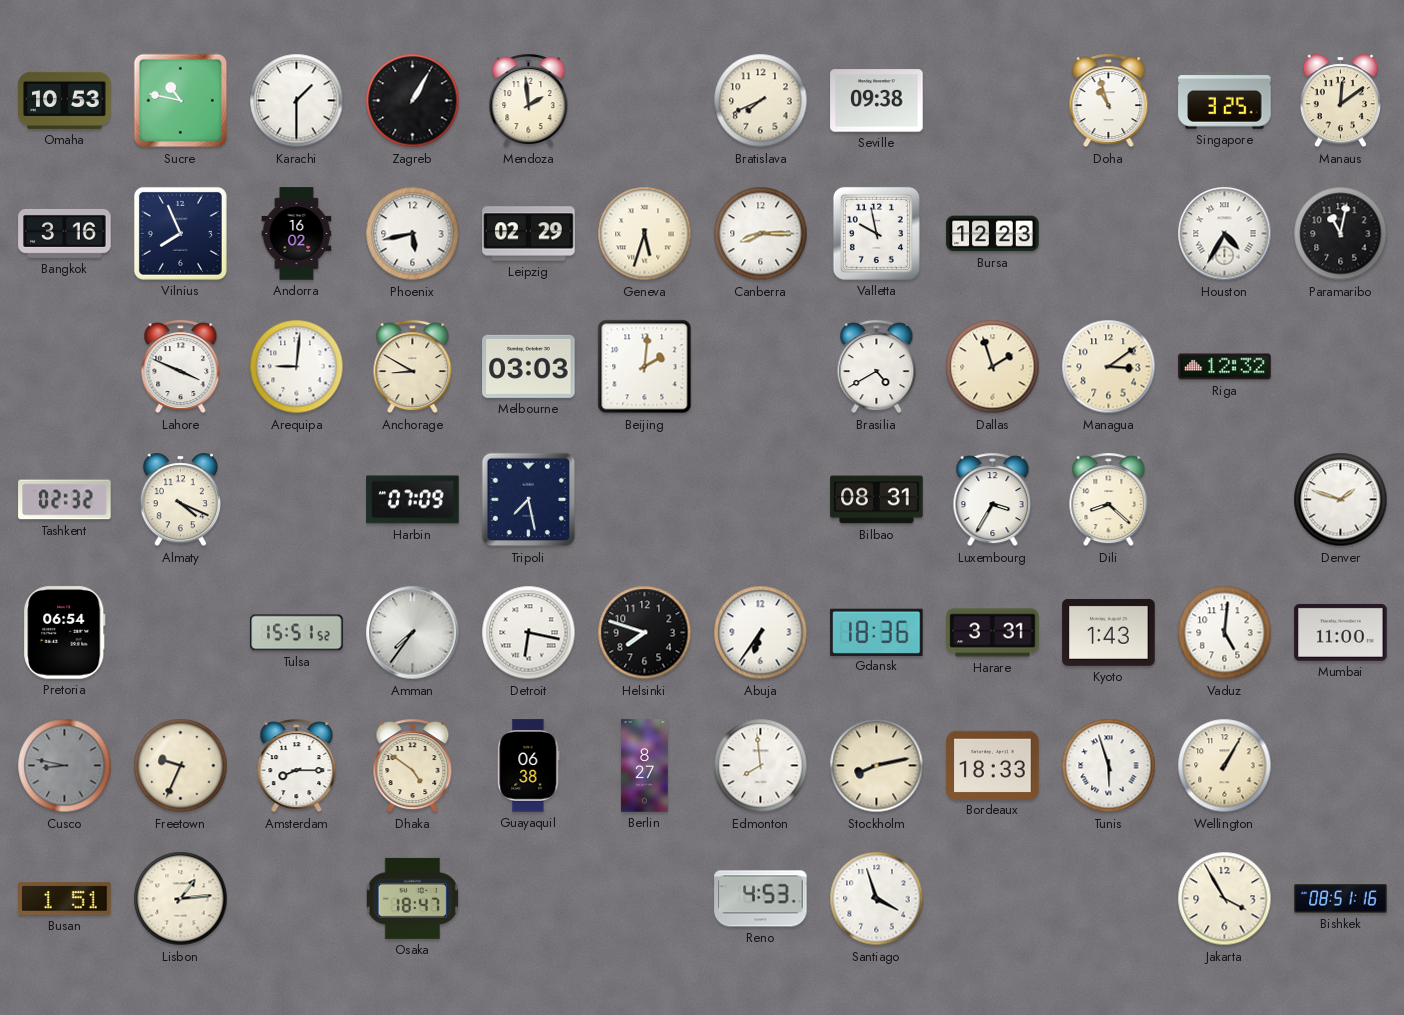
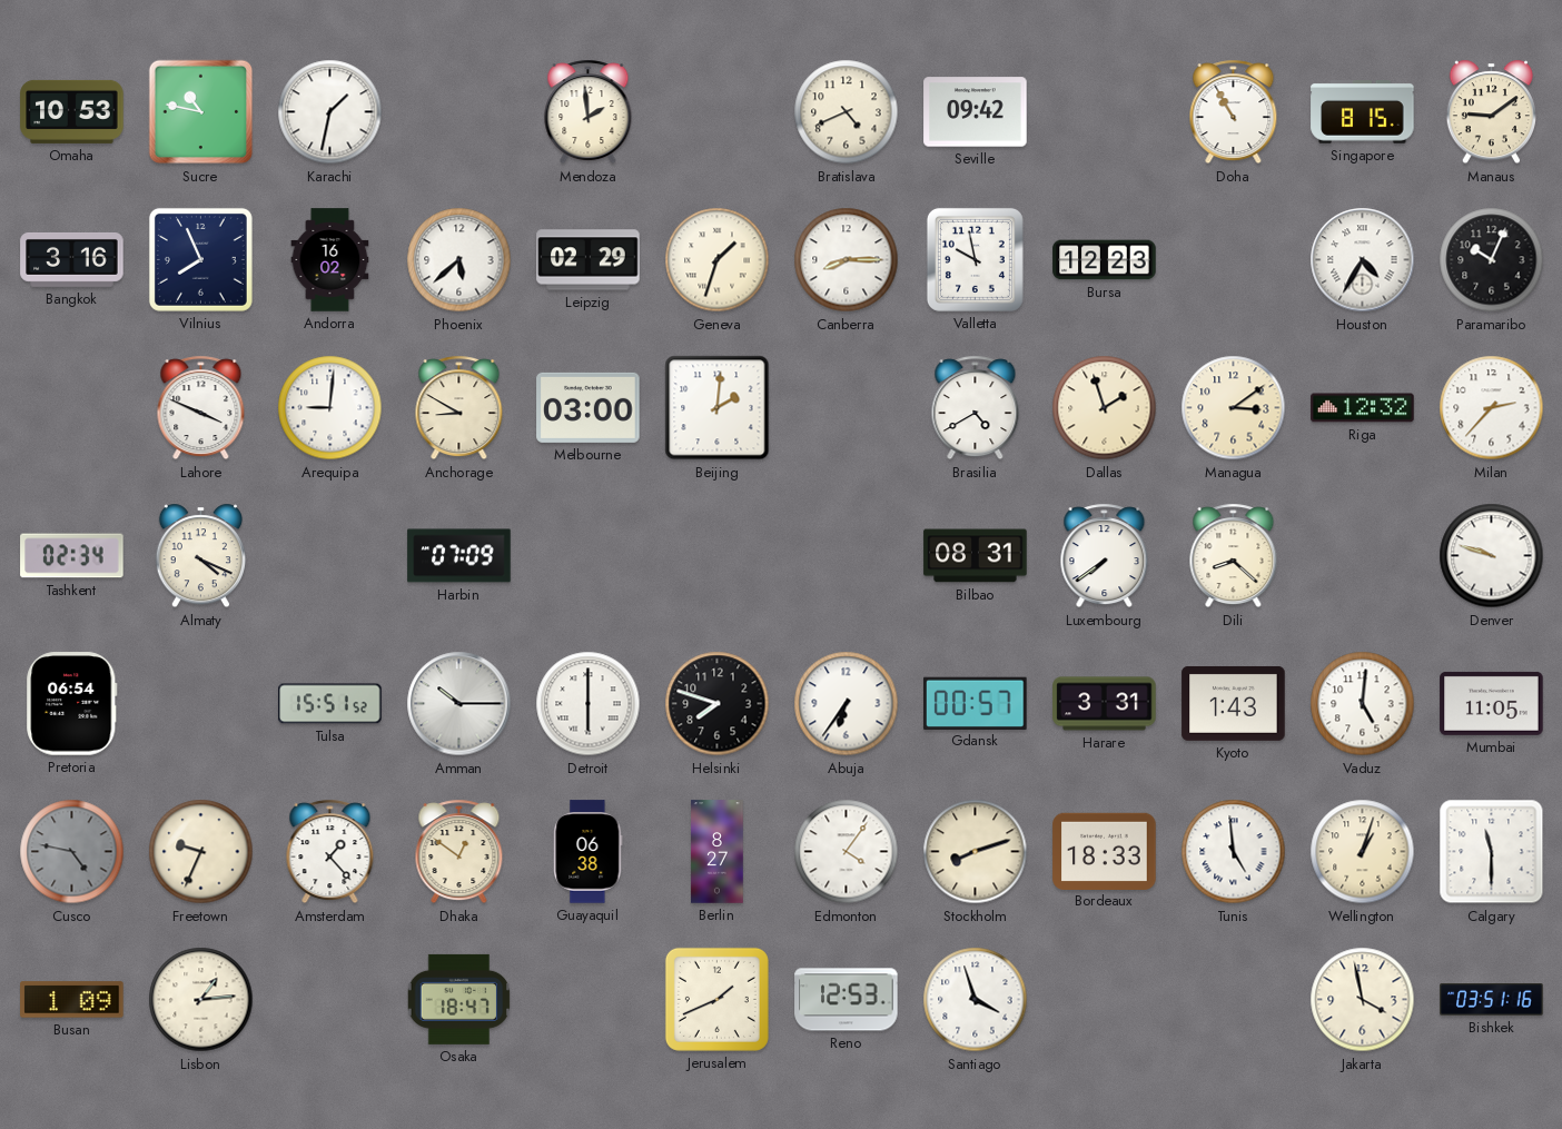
Karachi: 1:30 -> 1:32 (330, 112)
Zagreb: 1:05 -> none (413, 101)
Bratislava: 7:41 -> 4:41 (847, 112)
Seville: 09:38 -> 09:42 (976, 112)
Doha: 10:57 -> 10:55 (1234, 112)
Singapore: 3:25 -> 8:15 (1363, 112)
Manaus: 12:09 -> 9:09 (1491, 112)
Phoenix: 5:43 -> 5:38 (459, 260)
Geneva: 5:33 -> 1:33 (718, 260)
Paramaribo: 11:02 -> 10:04 (1492, 260)
Melbourne: 03:03 -> 03:00 (589, 407)
Milan: none -> 2:37 (1492, 408)
Tashkent: 02:32 -> 02:34 (72, 556)
Tripoli: 7:28 -> none (529, 500)
Luxembourg: 3:35 -> 7:39 (1105, 556)
Denver: 1:48 -> 9:48 (1492, 556)
Amman: 7:36 -> 10:15 (459, 704)
Detroit: 6:17 -> 6:00 (589, 704)
Gdansk: 18:36 -> 00:57 (976, 703)
Mumbai: 11:00 -> 11:05 (1492, 703)
Cusco: 8:47 -> 4:47 (72, 852)
Amsterdam: 8:15 -> 1:23 (330, 852)
Dhaka: 4:51 -> 12:51 (459, 852)
Edmonton: 7:59 -> 4:06 (847, 852)
Stockholm: 8:13 -> 8:12 (976, 852)
Tunis: 5:57 -> 4:59 (1234, 852)
Wellington: 1:05 -> 1:03 (1363, 852)
Calgary: none -> 11:30 (1492, 852)
Busan: 1:51 -> 1:09 (72, 1000)
Jerusalem: none -> 1:41 (716, 999)
Reno: 4:53 -> 12:53 (847, 1000)
Jakarta: 3:55 -> 3:58 (1363, 1000)
Bishkek: 08:51 -> 03:51 (1492, 1000)
